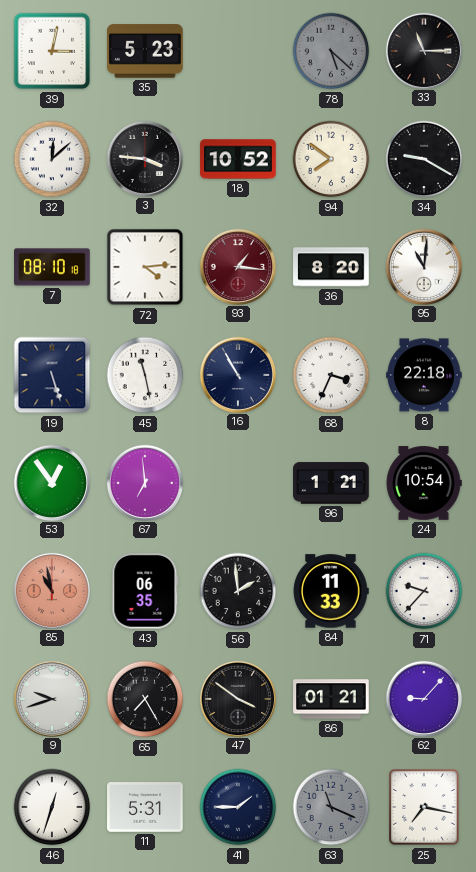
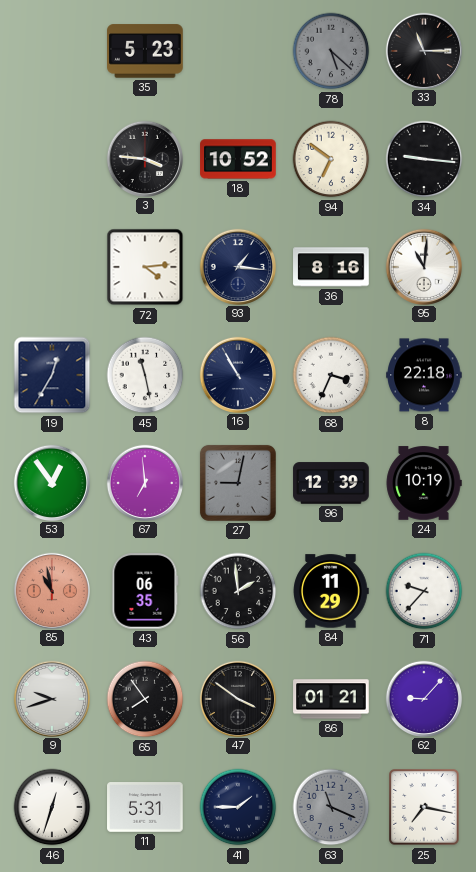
39: 3:02 -> none (52, 51)
32: 12:08 -> none (52, 159)
94: 7:51 -> 6:51 (331, 159)
34: 9:20 -> 9:16 (424, 159)
7: 08:10 -> none (52, 267)
93 dial: burgundy -> navy (237, 266)
36: 8:20 -> 8:16 (331, 267)
19: 5:27 -> 12:35 (52, 375)
27: none -> 9:02 (238, 483)
96: 1:21 -> 12:39 (331, 483)
24: 10:54 -> 10:19 (424, 483)
84: 11:33 -> 11:29 (331, 591)
65: 7:25 -> 7:54 (145, 699)
